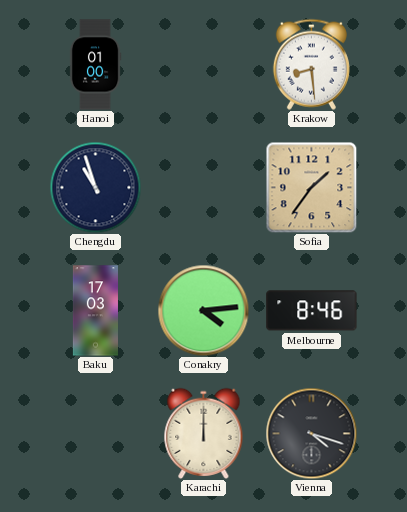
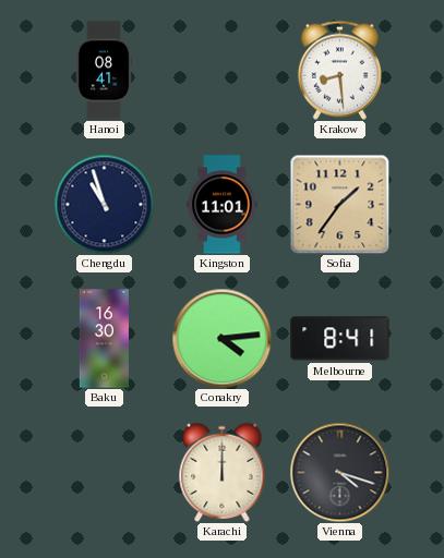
Hanoi: 01:00 -> 08:41 (104, 71)
Kingston: none -> 11:01 (223, 205)
Baku: 17:03 -> 16:30 (104, 339)
Melbourne: 8:46 -> 8:41 (340, 339)
